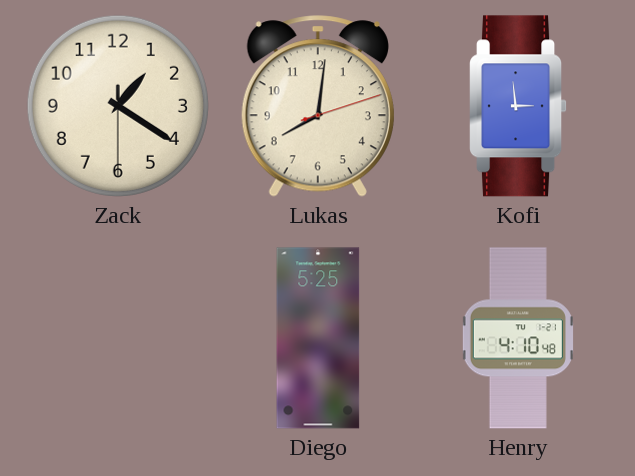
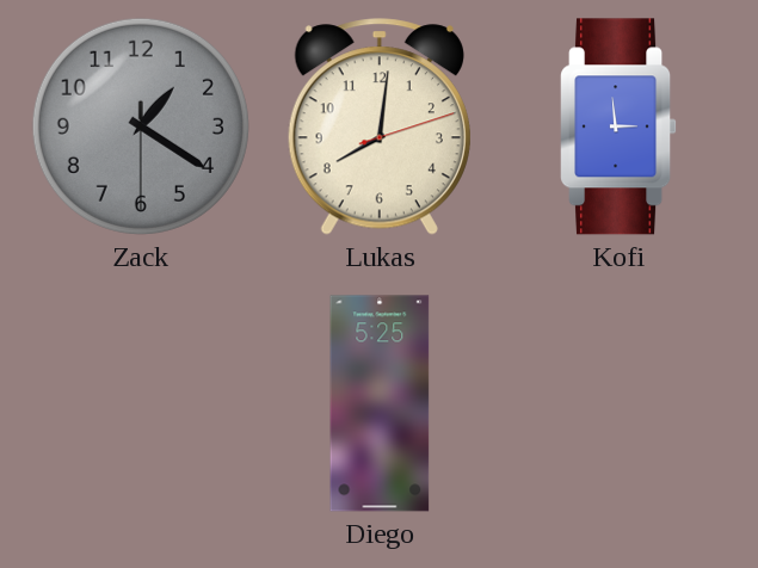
Zack dial: cream -> grey (141, 126)
Henry: 4:10 -> none (518, 338)
